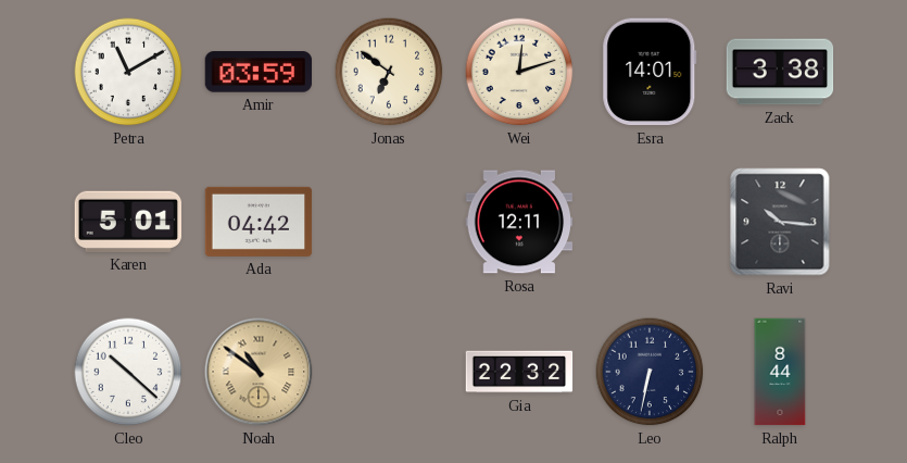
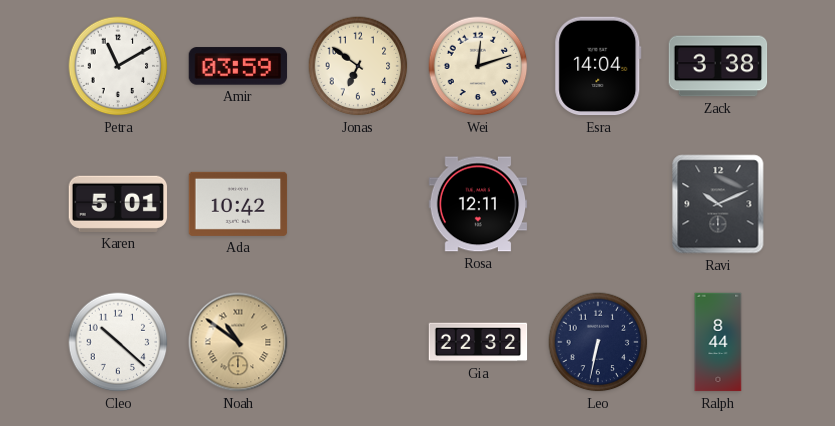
Esra: 14:01 -> 14:04 (598, 66)
Ada: 04:42 -> 10:42 (238, 204)
Ravi: 10:16 -> 10:11 (718, 204)
